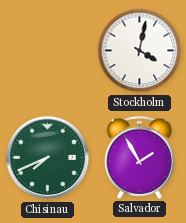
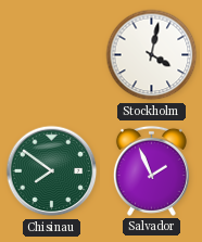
Chisinau: 7:41 -> 7:51 (52, 171)
Salvador: 1:55 -> 1:56 (151, 170)
